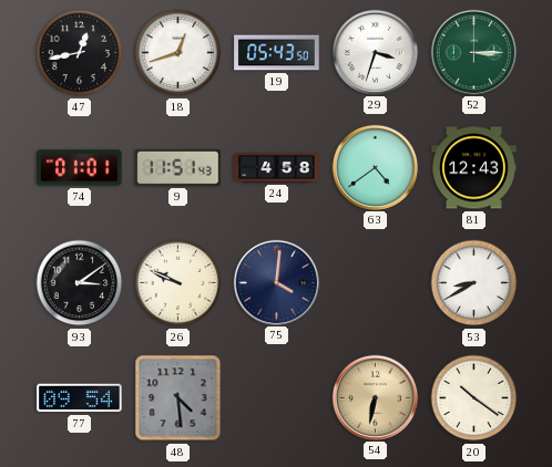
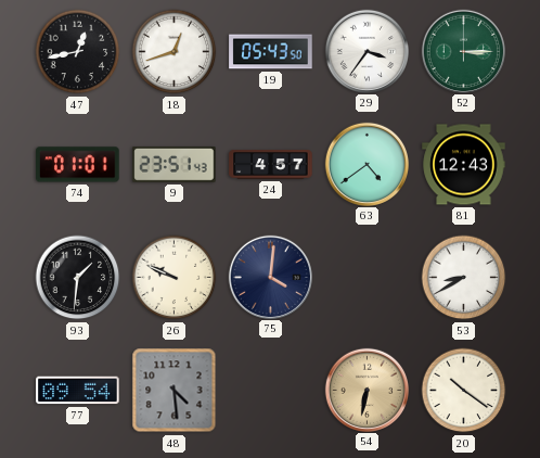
29: 3:33 -> 3:36 (367, 51)
9: 11:51 -> 23:51 (175, 165)
24: 4:58 -> 4:57 (271, 165)
93: 3:09 -> 1:31 (78, 278)
